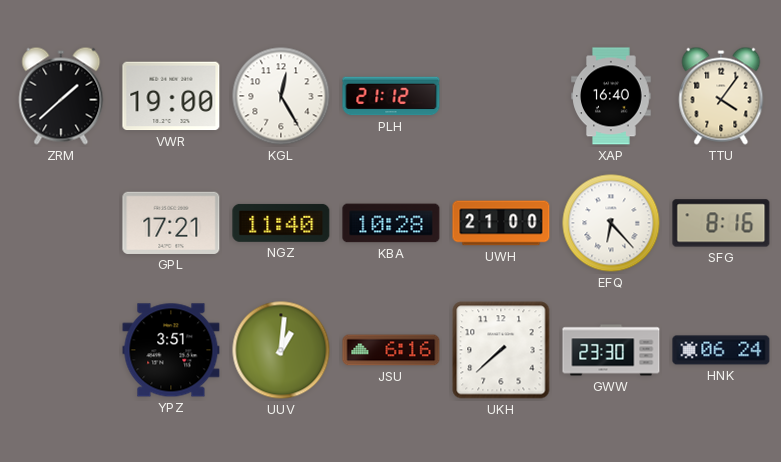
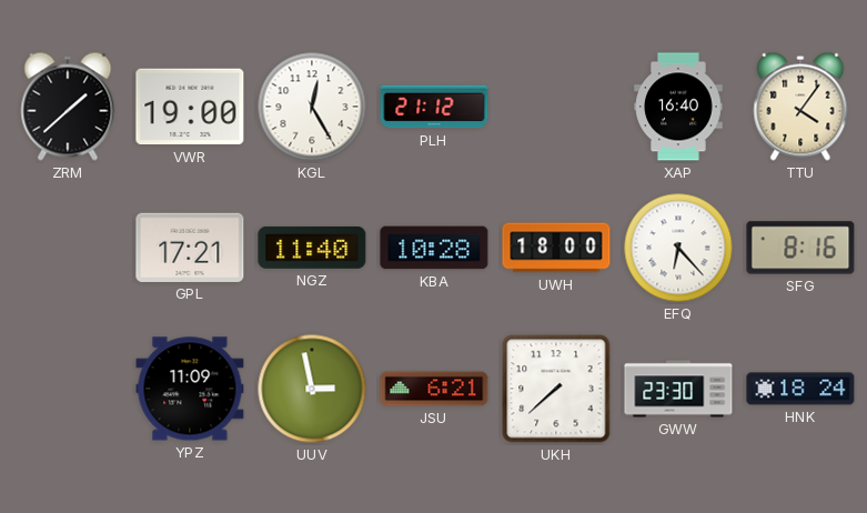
UWH: 21:00 -> 18:00 (556, 248)
YPZ: 3:51 -> 11:09 (190, 389)
UUV: 1:01 -> 2:58 (312, 389)
JSU: 6:16 -> 6:21 (434, 389)
HNK: 06:24 -> 18:24 (800, 389)
